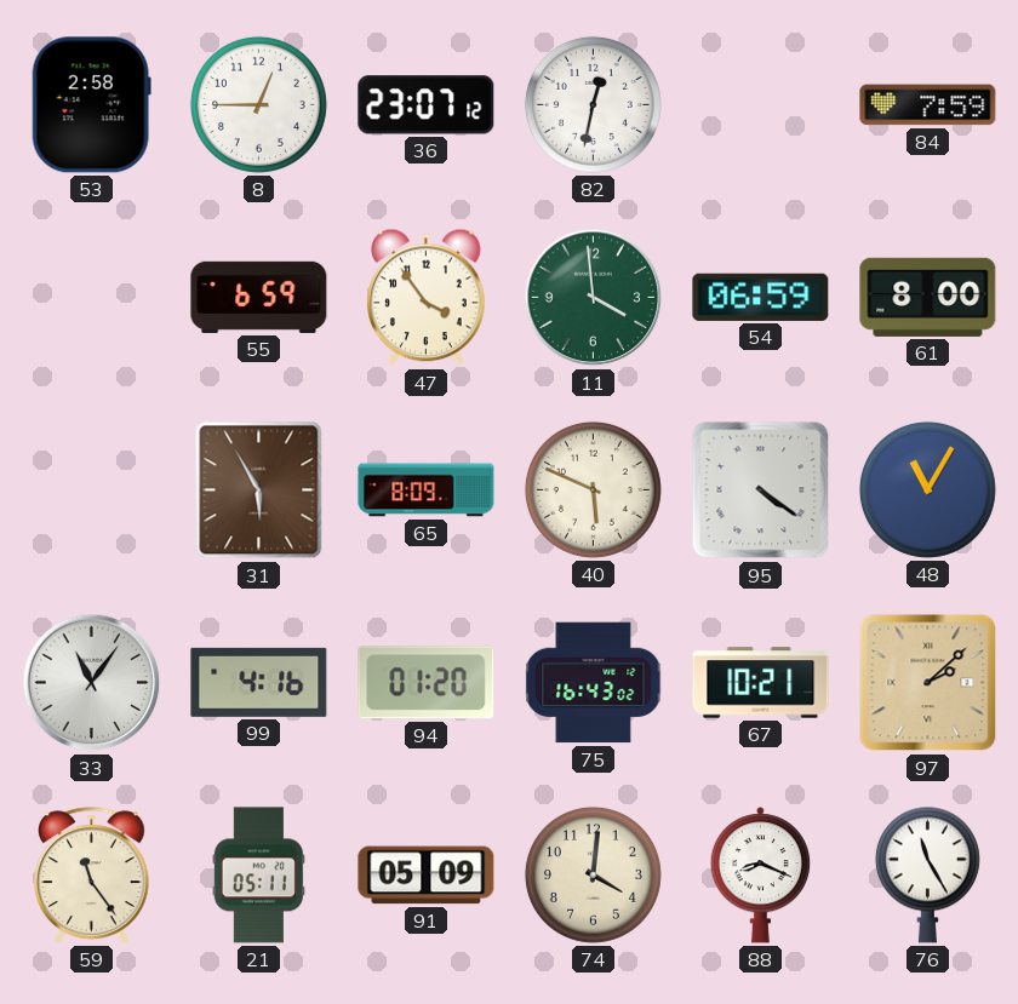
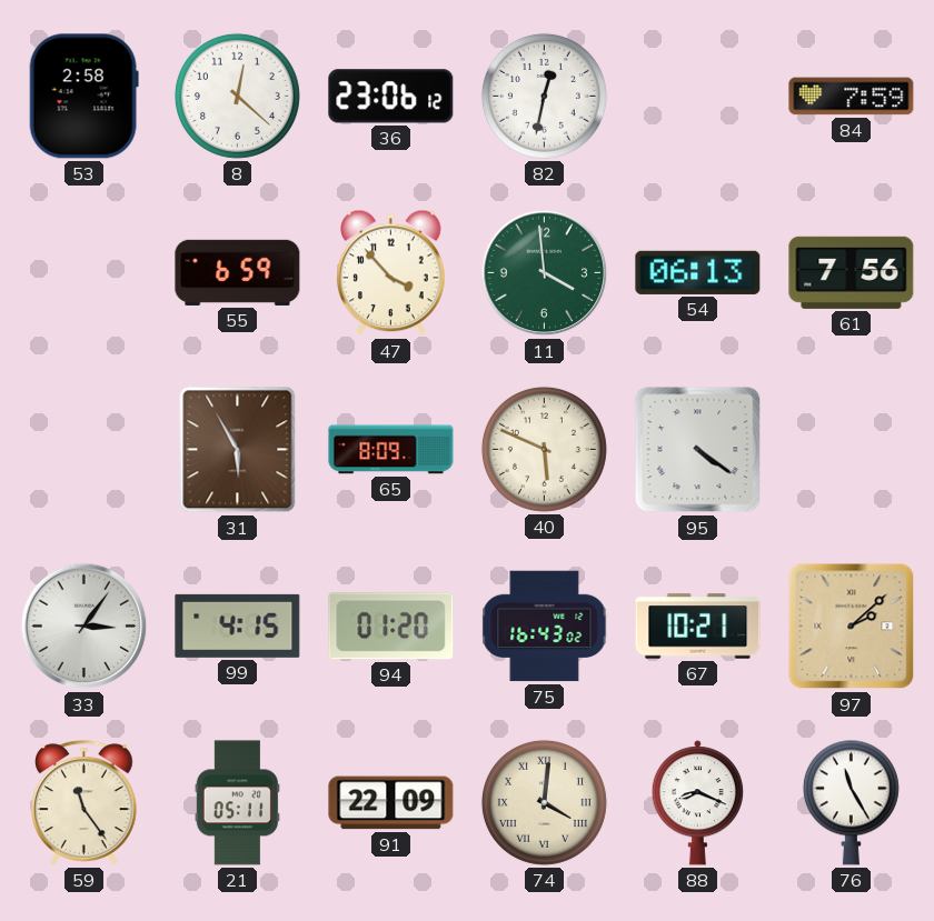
8: 12:45 -> 12:22 (237, 96)
36: 23:07 -> 23:06 (391, 97)
47: 3:54 -> 3:53 (391, 273)
54: 06:59 -> 06:13 (698, 272)
61: 8:00 -> 7:56 (852, 272)
48: 11:05 -> none (927, 489)
33: 11:06 -> 3:06 (85, 627)
99: 4:16 -> 4:15 (238, 625)
91: 05:09 -> 22:09 (391, 803)
74 numerals: Arabic -> Roman (544, 802)
